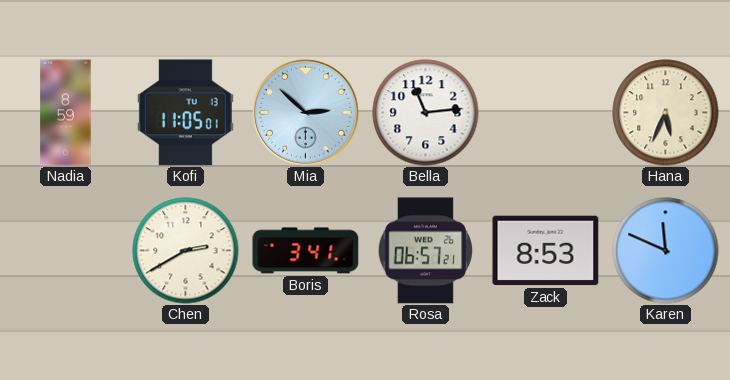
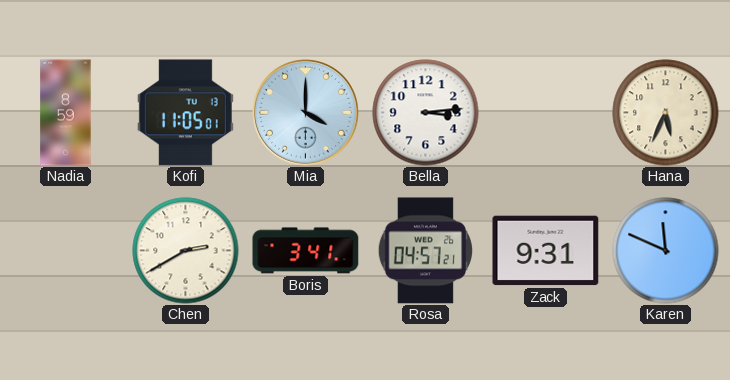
Mia: 2:52 -> 4:00 (306, 113)
Bella: 11:14 -> 3:14 (426, 113)
Rosa: 06:57 -> 04:57 (425, 251)
Zack: 8:53 -> 9:31 (546, 251)
